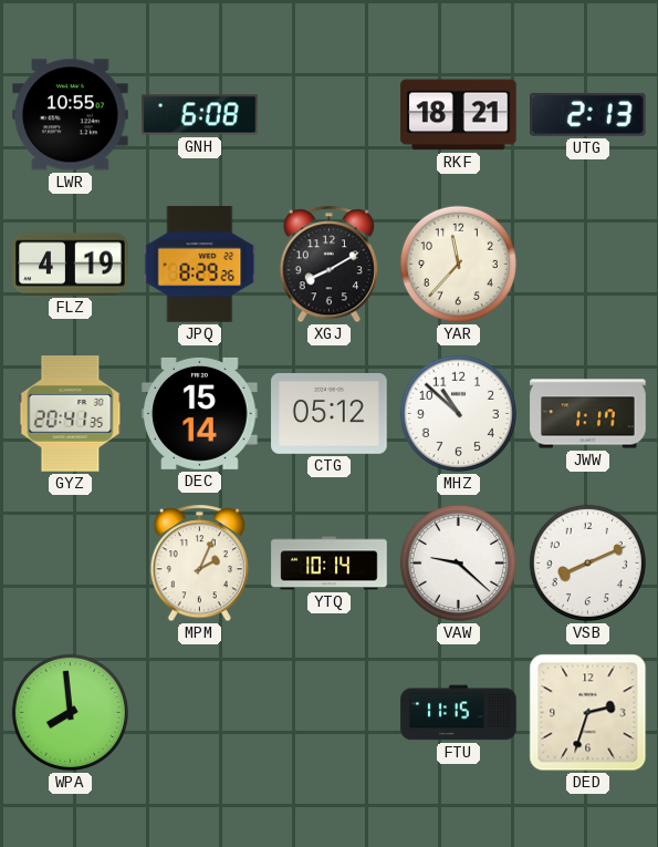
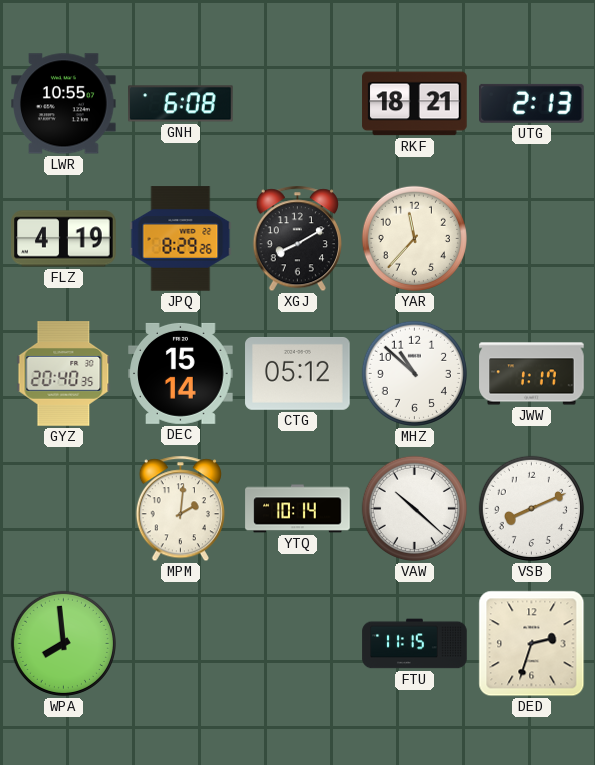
GYZ: 20:41 -> 20:40 (64, 374)
MPM: 2:04 -> 2:01 (180, 509)
VAW: 9:22 -> 10:22 (414, 508)
